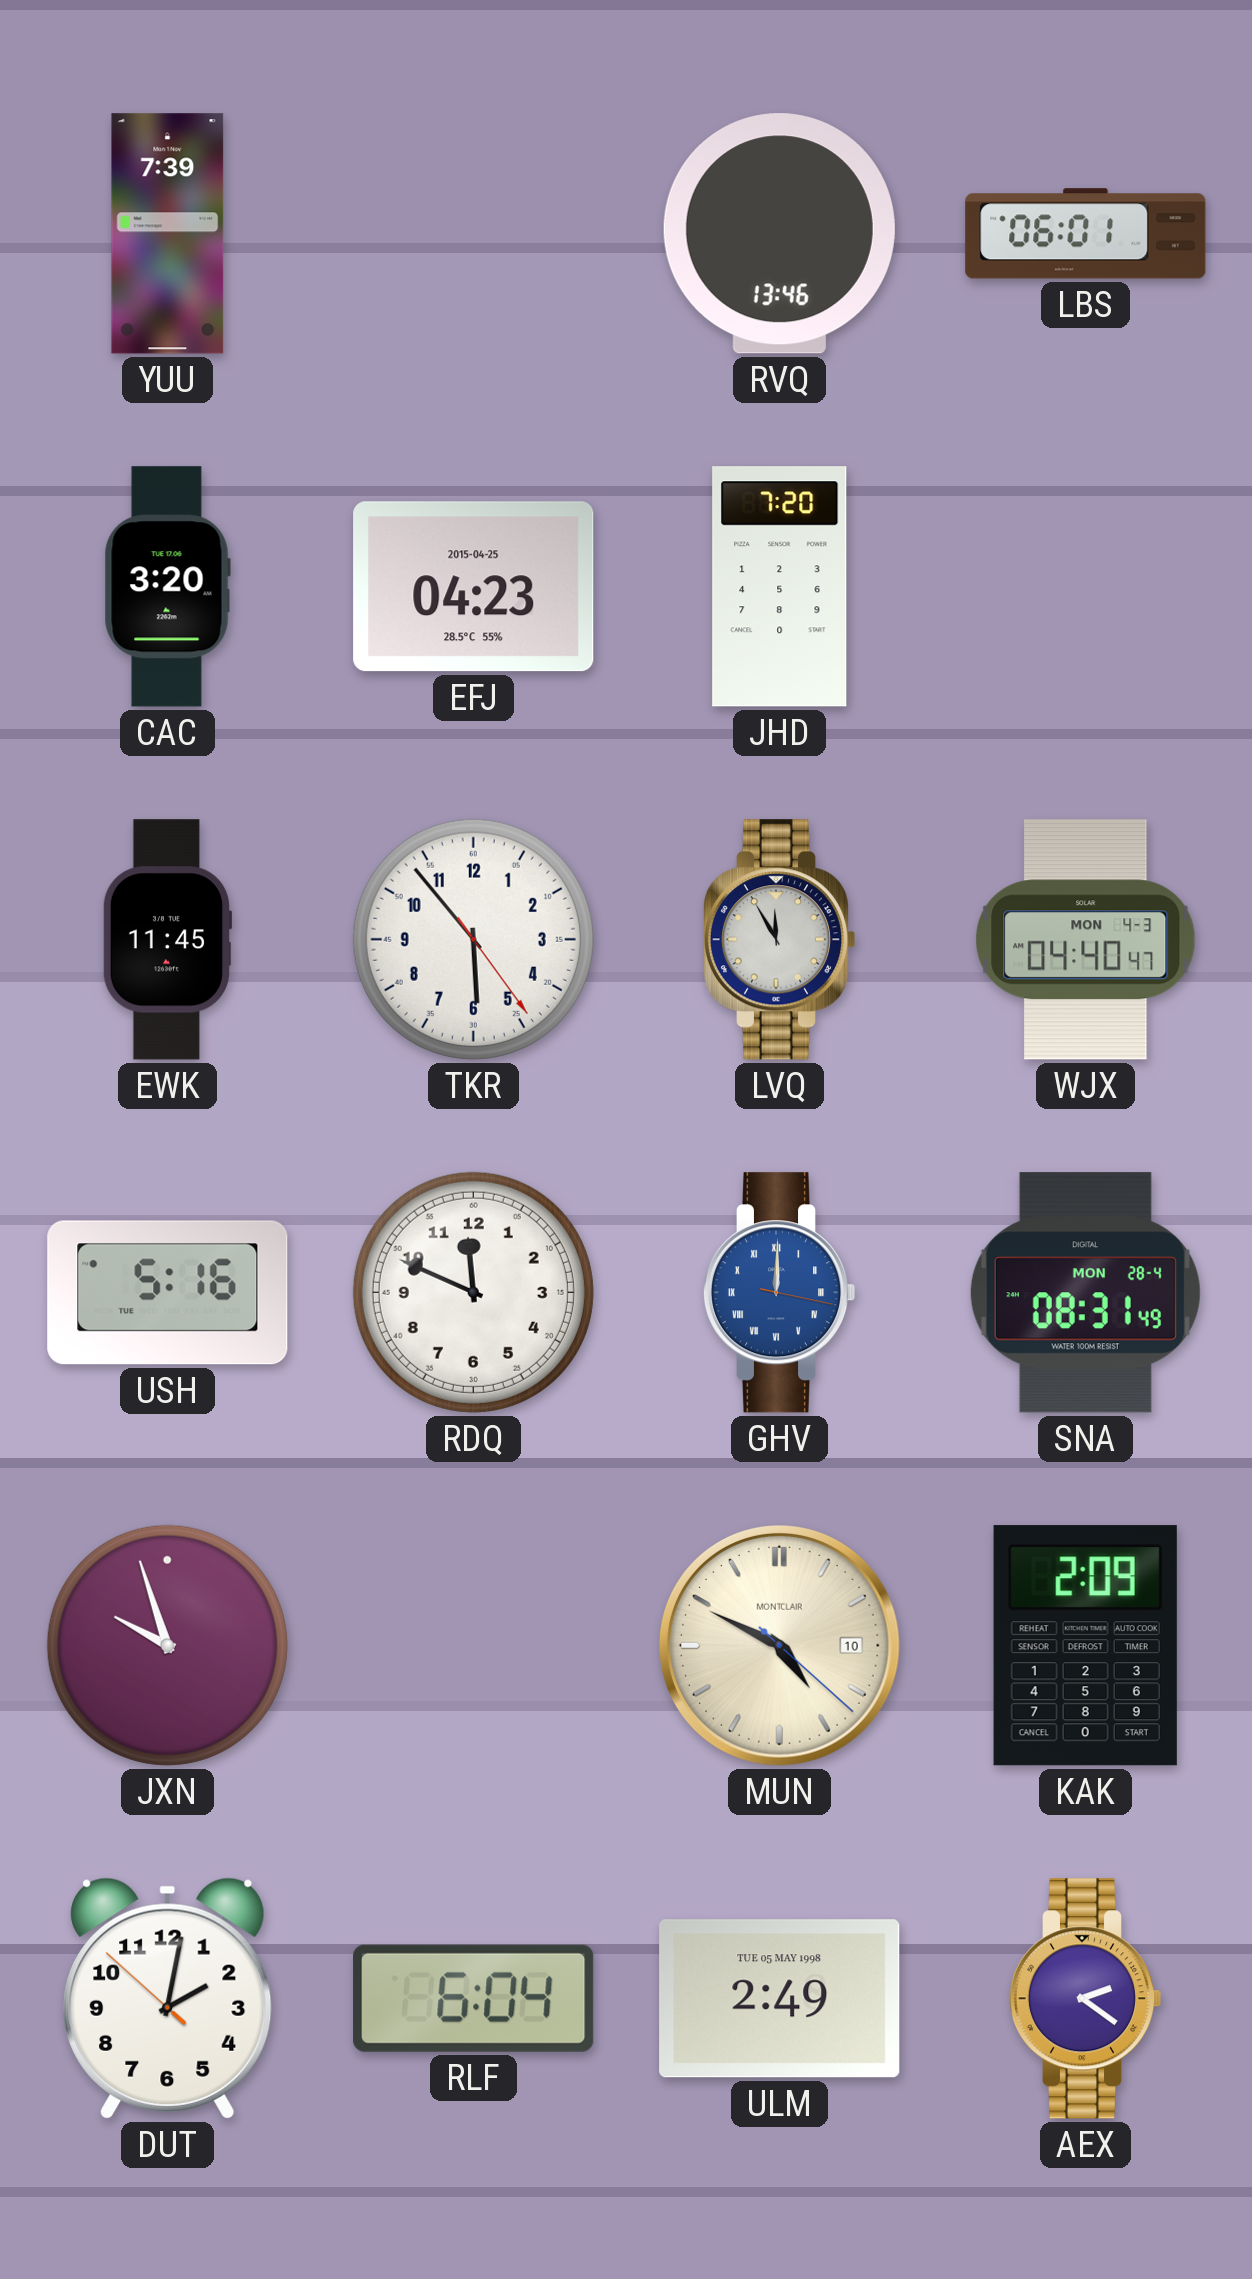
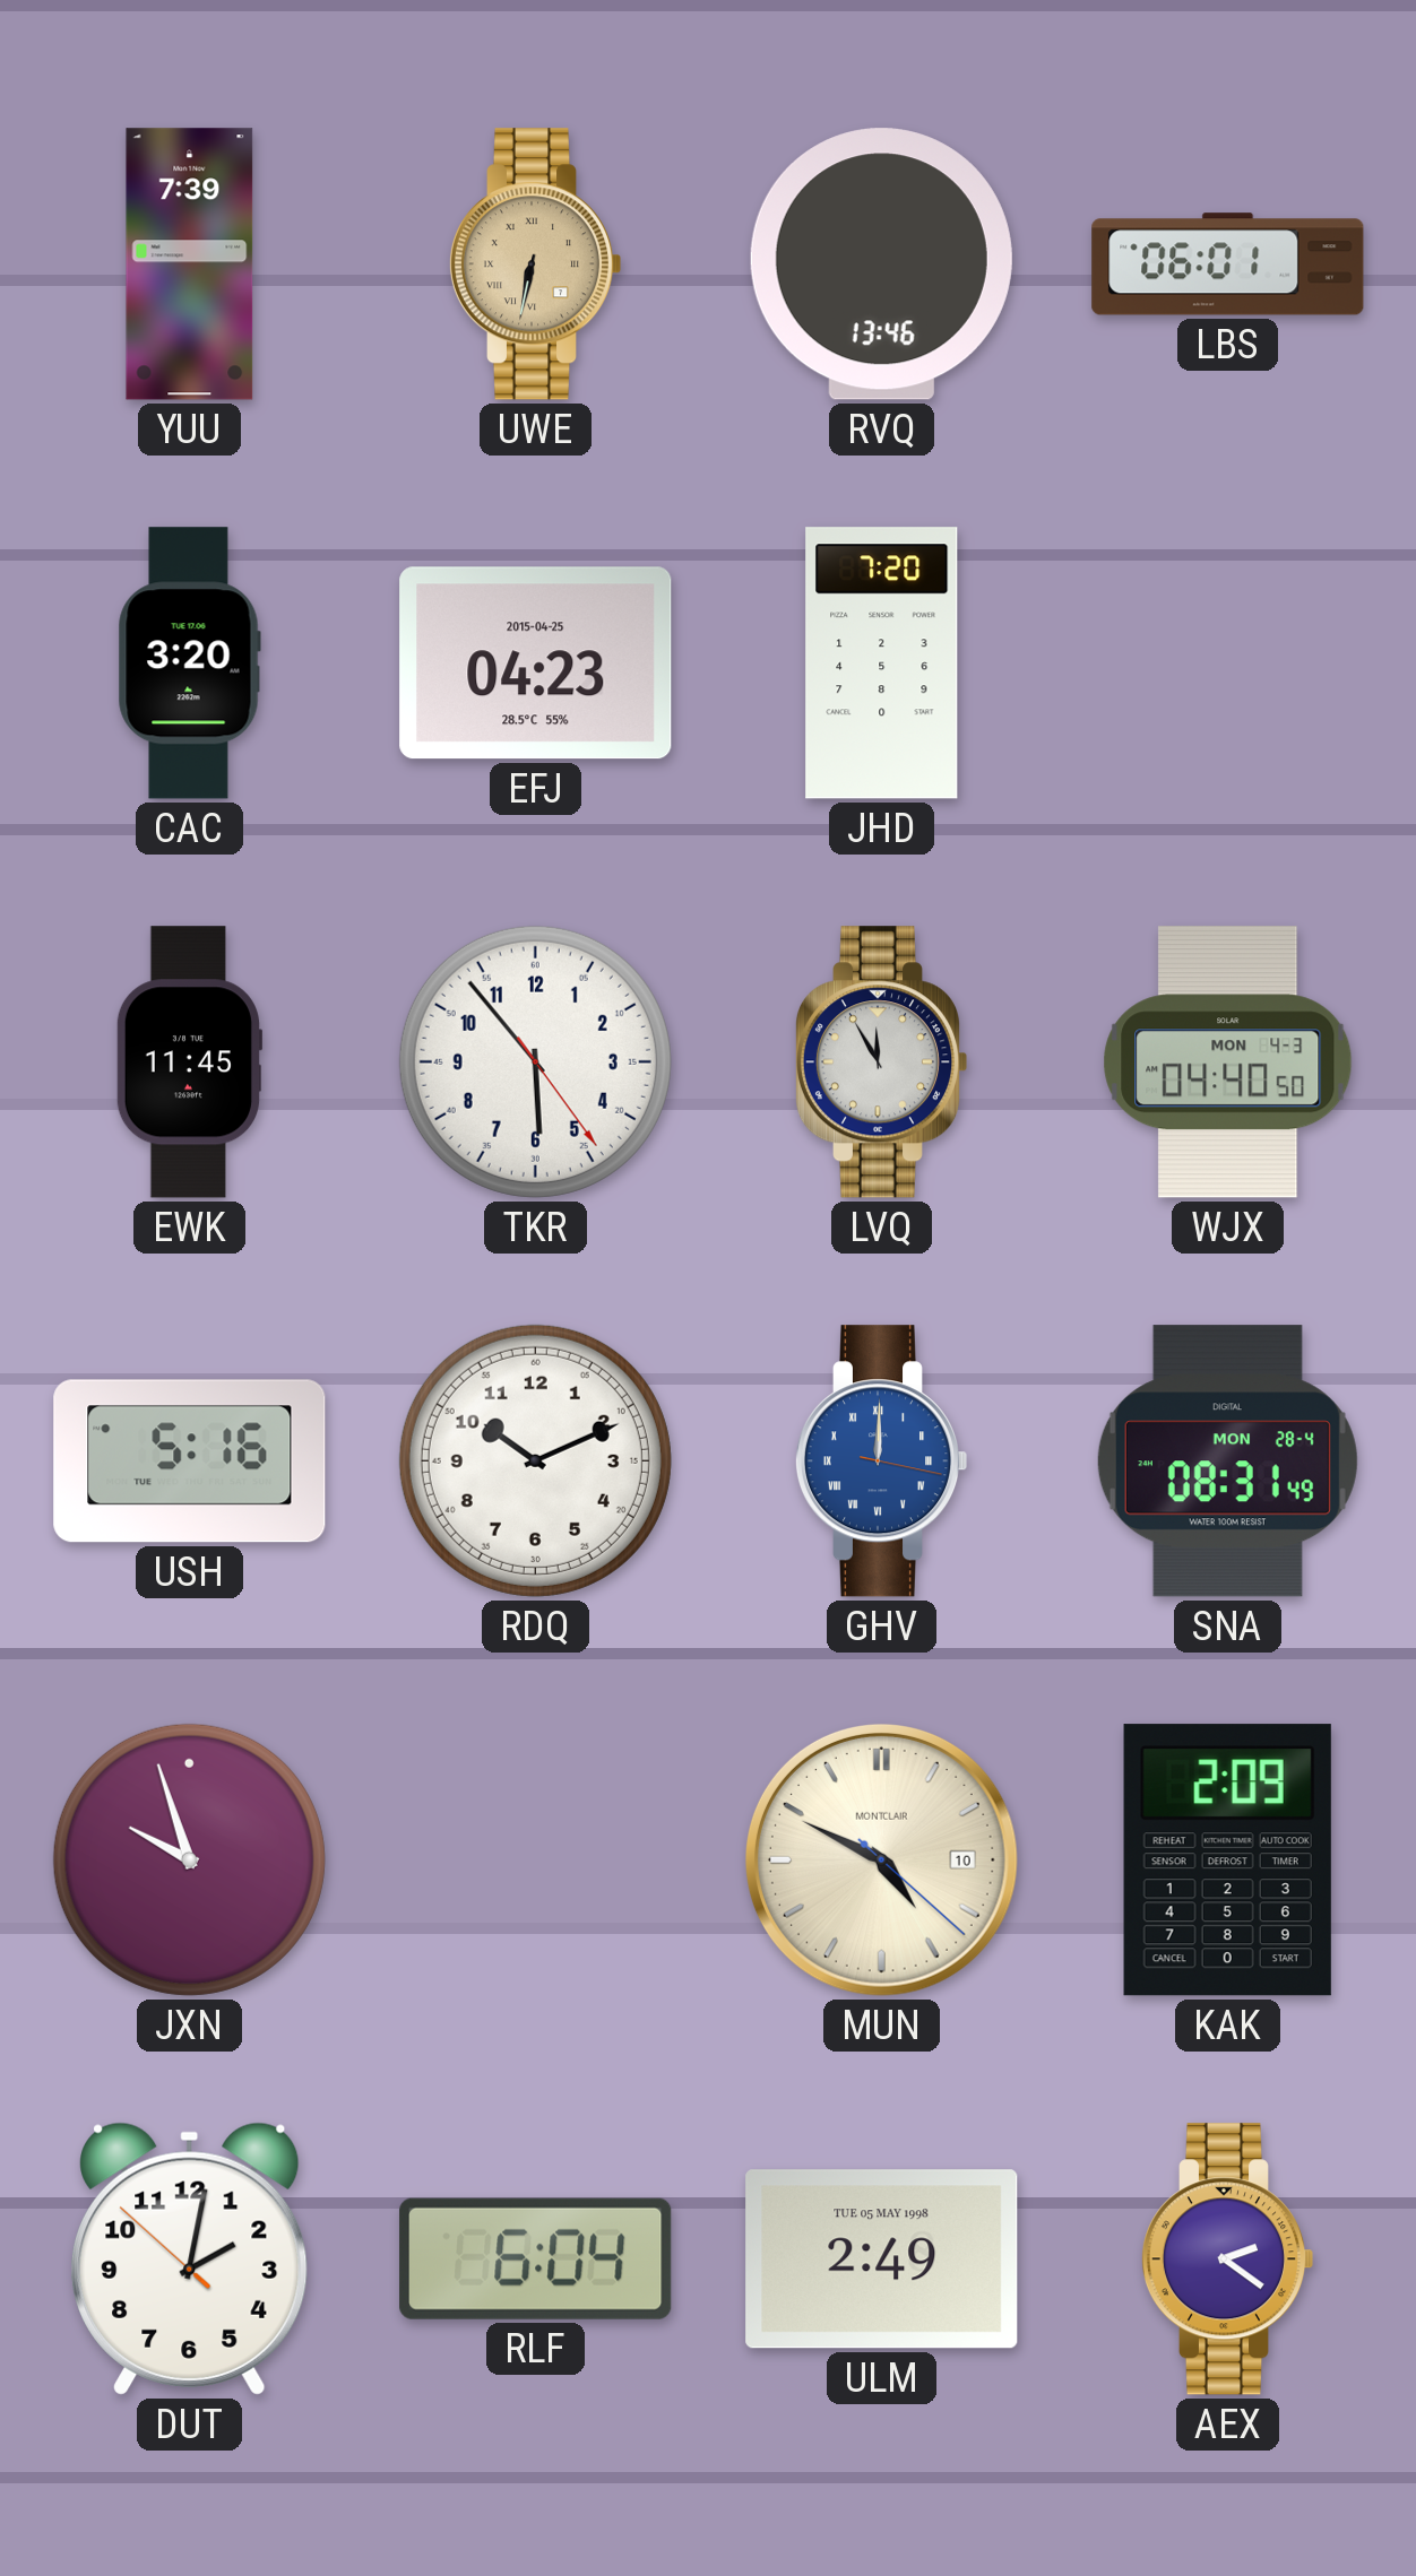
UWE: none -> 6:32 (535, 264)
WJX: 04:40:47 -> 04:40:50 (1228, 1063)
RDQ: 11:49 -> 10:11 (535, 1460)
